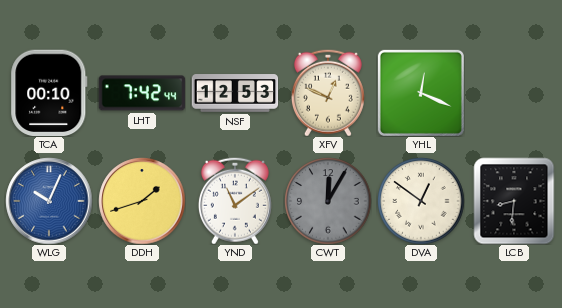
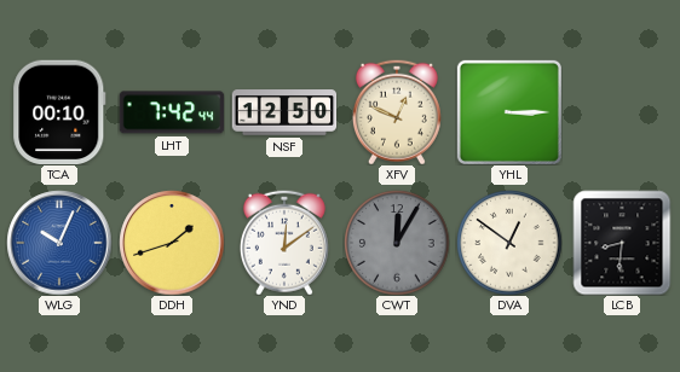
NSF: 12:53 -> 12:50 (284, 112)
YHL: 12:19 -> 3:15 (509, 112)
YND: 11:09 -> 12:09 (284, 243)
